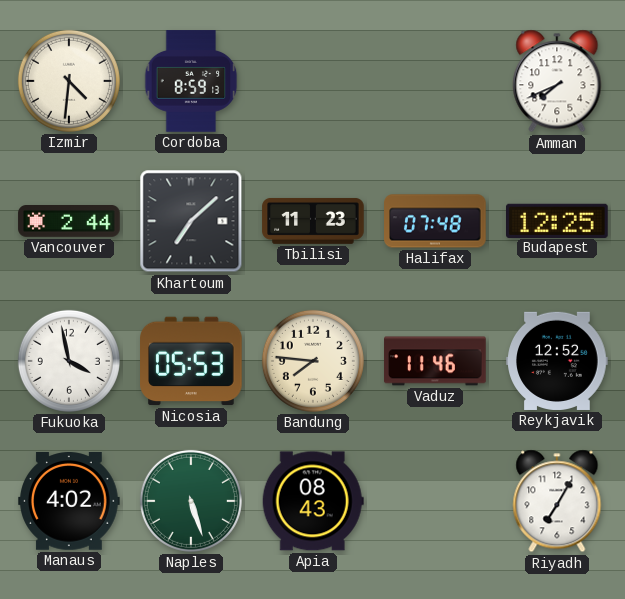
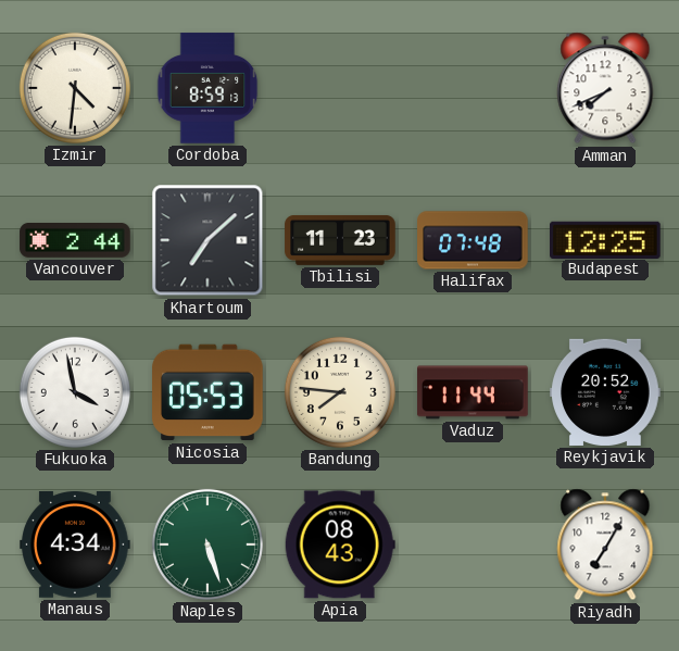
Vaduz: 11:46 -> 11:44 (473, 392)
Reykjavik: 12:52 -> 20:52 (605, 392)
Manaus: 4:02 -> 4:34 (75, 546)
